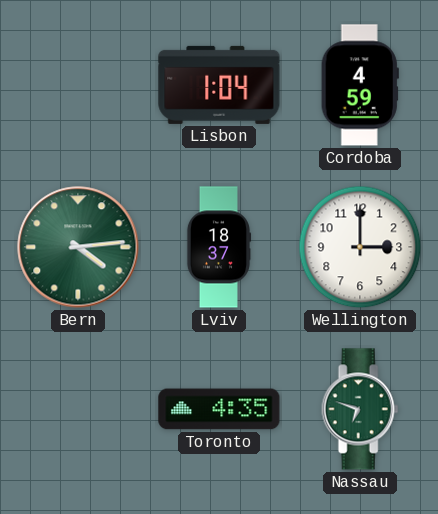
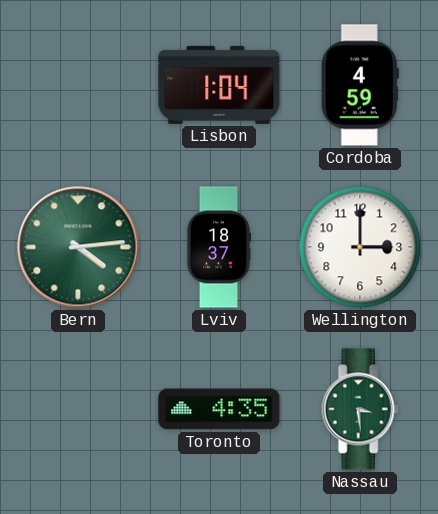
Nassau: 6:48 -> 3:29 (360, 409)
